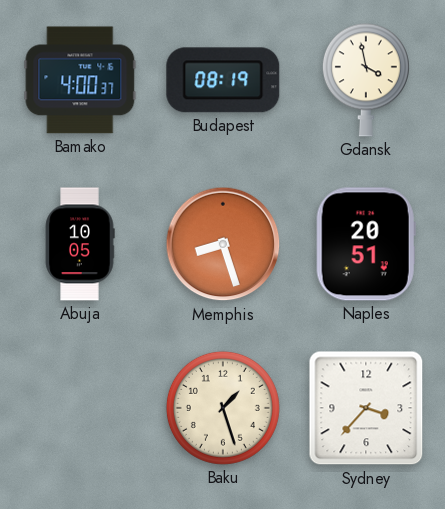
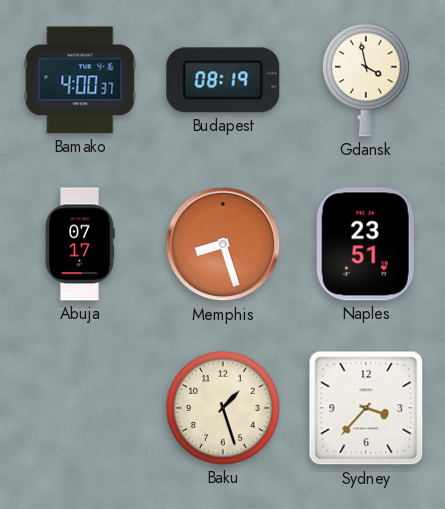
Abuja: 10:05 -> 07:17 (80, 244)
Naples: 20:51 -> 23:51 (366, 244)
